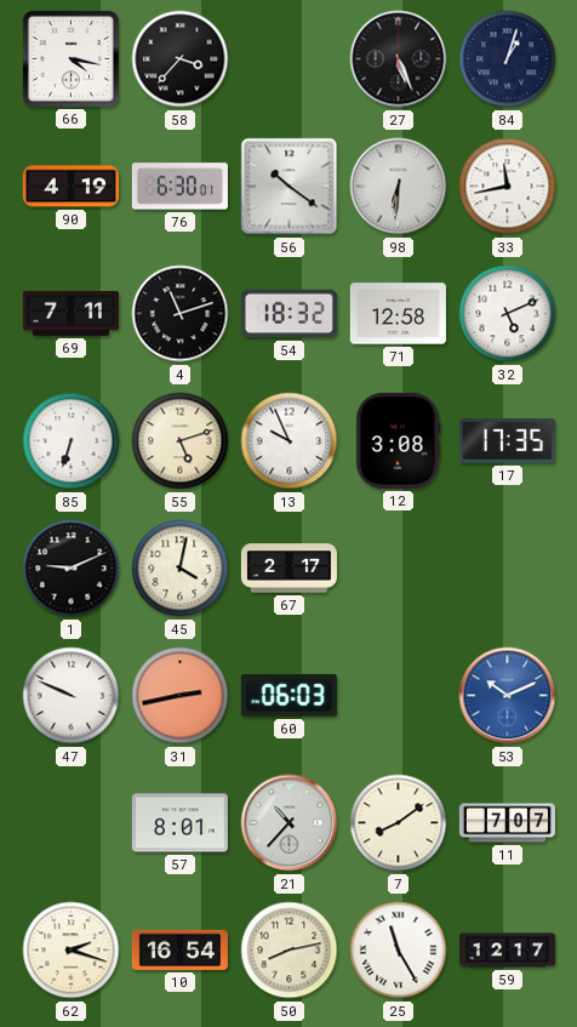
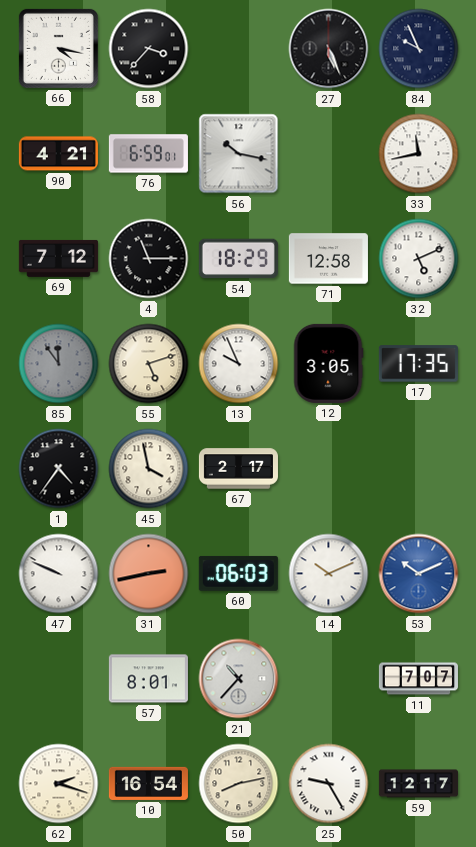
84: 1:03 -> 9:56 (419, 49)
90: 4:19 -> 4:21 (58, 154)
76: 6:30 -> 6:59 (148, 154)
56: 10:21 -> 10:17 (239, 154)
98: 6:31 -> none (399, 187)
69: 7:11 -> 7:12 (58, 258)
4: 11:12 -> 11:15 (149, 259)
54: 18:32 -> 18:29 (238, 259)
85: 6:33 -> 11:54 (59, 364)
85 dial: white -> grey (59, 364)
12: 3:08 -> 3:05 (328, 363)
1: 9:11 -> 4:36 (59, 469)
45: 4:02 -> 3:58 (149, 469)
14: none -> 10:11 (329, 574)
7: 8:09 -> none (399, 823)
25: 11:25 -> 9:25 (329, 784)
